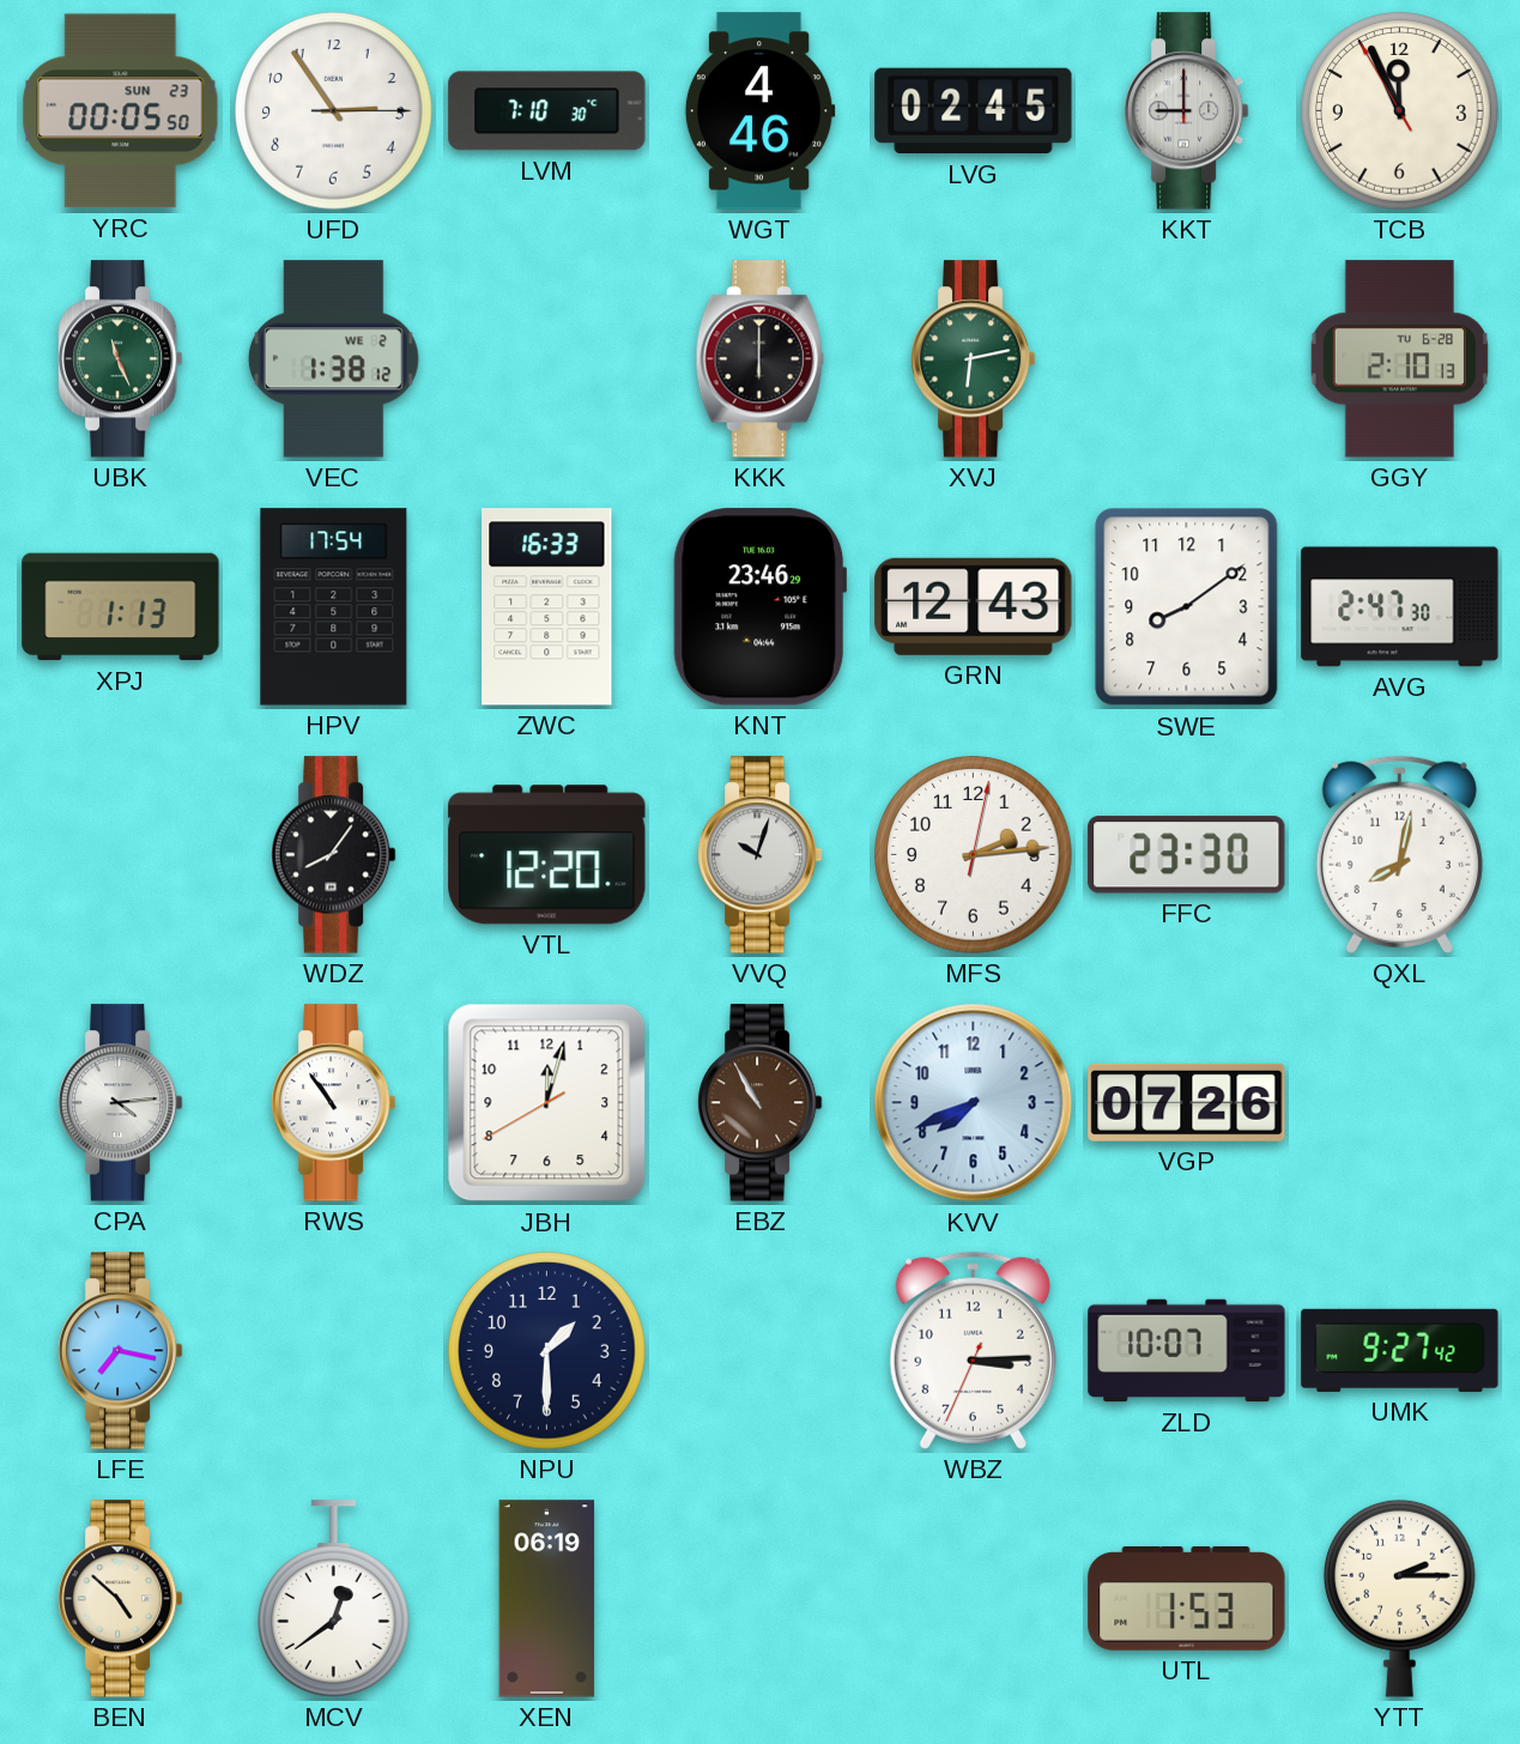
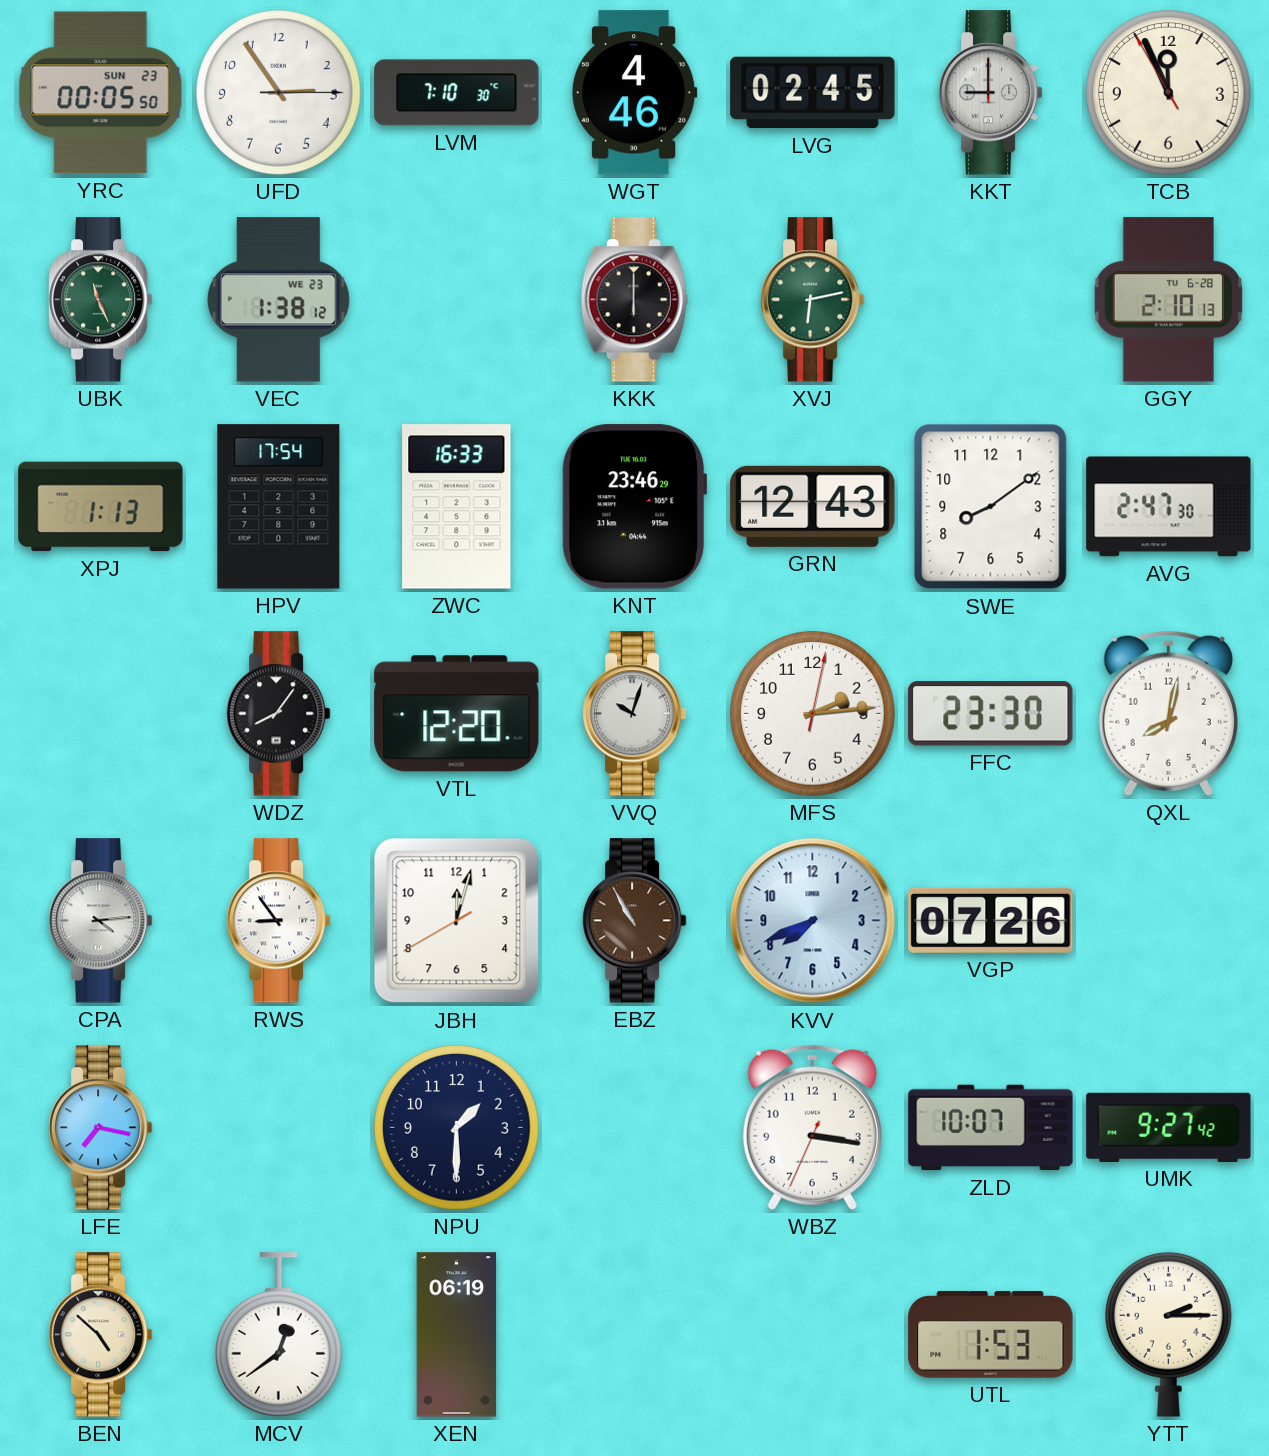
VEC date: WE 2 -> WE 23 (278, 300)
RWS: 10:54 -> 8:54 (278, 921)
WBZ: 3:14 -> 3:16 (812, 1127)
